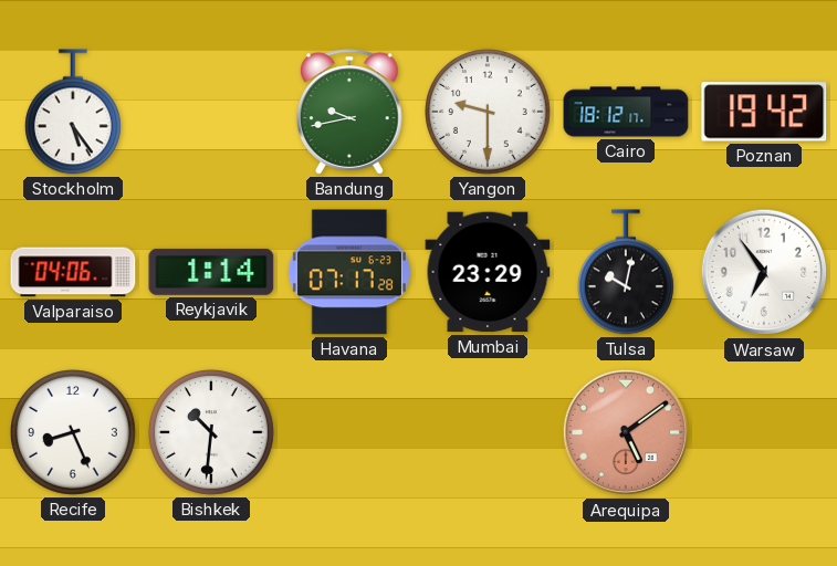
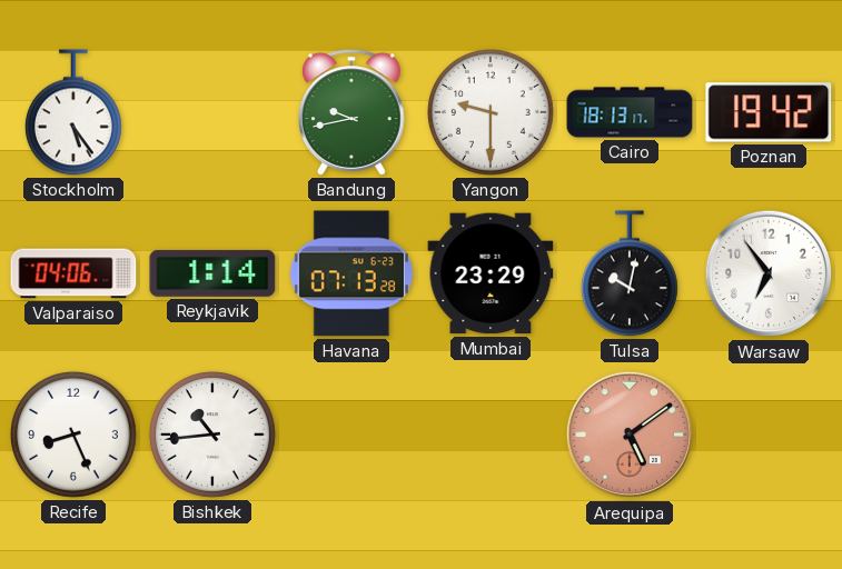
Cairo: 18:12 -> 18:13 (630, 112)
Havana: 07:17 -> 07:13 (351, 273)
Bishkek: 10:31 -> 10:44 (214, 436)
